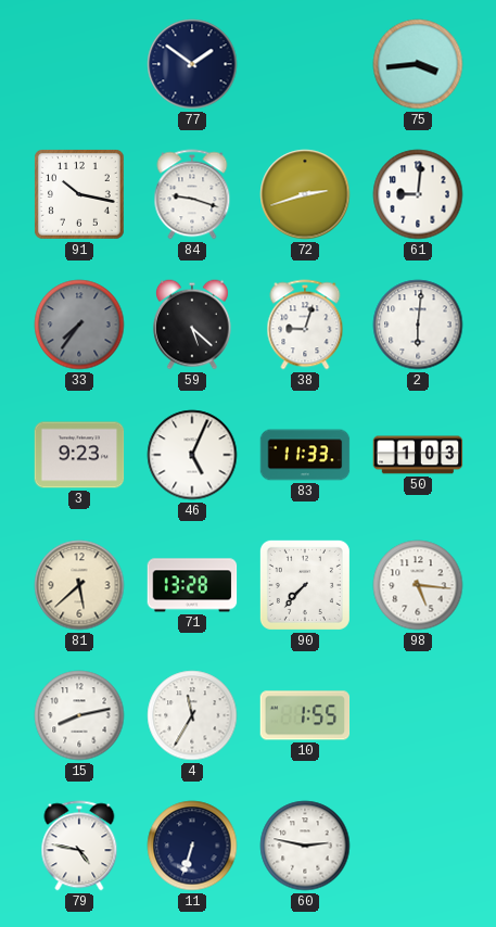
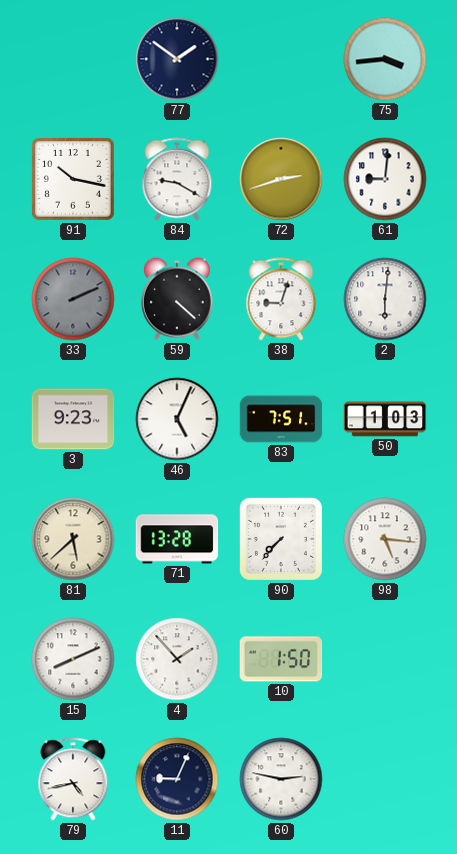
84: 9:18 -> 9:20 (177, 179)
33: 7:36 -> 2:11 (73, 299)
59: 5:22 -> 4:22 (177, 299)
83: 11:33 -> 7:51 (281, 419)
15: 8:13 -> 8:11 (73, 659)
4: 11:35 -> 1:53 (177, 659)
10: 1:55 -> 1:50 (281, 659)
79: 4:47 -> 4:43 (73, 779)
11: 6:33 -> 9:04 (177, 779)
